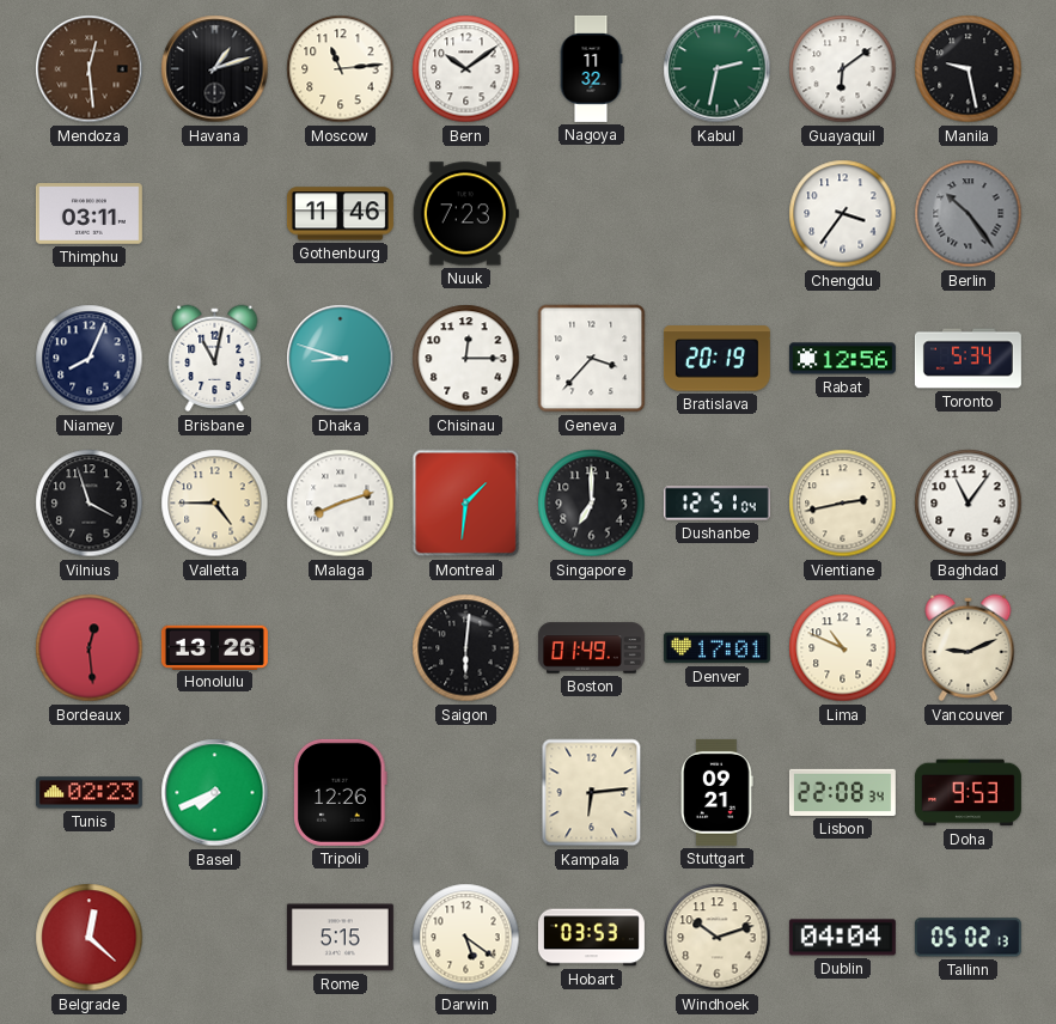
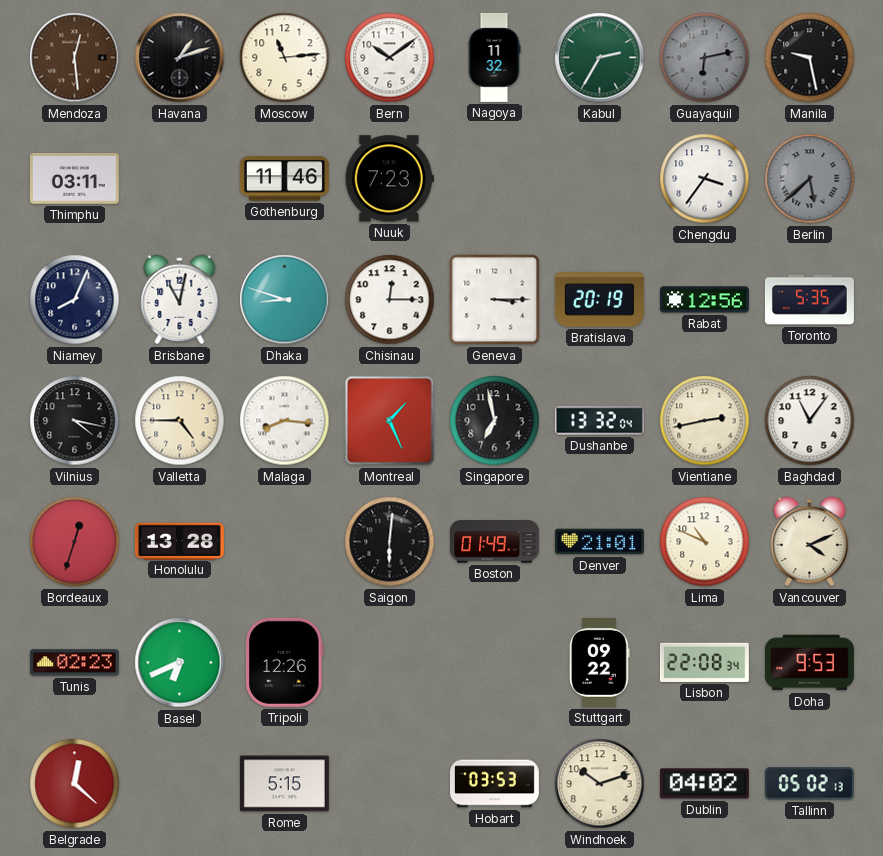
Kabul: 2:32 -> 2:35 (600, 58)
Guayaquil: 6:09 -> 6:13 (705, 58)
Guayaquil dial: white -> grey (705, 58)
Berlin: 10:24 -> 5:38 (810, 179)
Geneva: 3:37 -> 3:15 (495, 300)
Toronto: 5:34 -> 5:35 (809, 300)
Vilnius: 3:57 -> 4:17 (75, 421)
Malaga: 8:12 -> 8:16 (285, 421)
Montreal: 1:31 -> 1:26 (390, 421)
Singapore: 7:00 -> 6:58 (495, 421)
Dushanbe: 12:51 -> 13:32 (599, 421)
Bordeaux: 12:29 -> 12:33 (75, 542)
Honolulu: 13:26 -> 13:28 (179, 541)
Denver: 17:01 -> 21:01 (599, 542)
Vancouver: 9:11 -> 4:11 (810, 542)
Basel: 7:41 -> 6:41 (180, 663)
Kampala: 6:14 -> none (592, 793)
Stuttgart: 09:21 -> 09:22 (600, 662)
Darwin: 5:21 -> none (466, 938)
Dublin: 04:04 -> 04:02 (704, 784)
